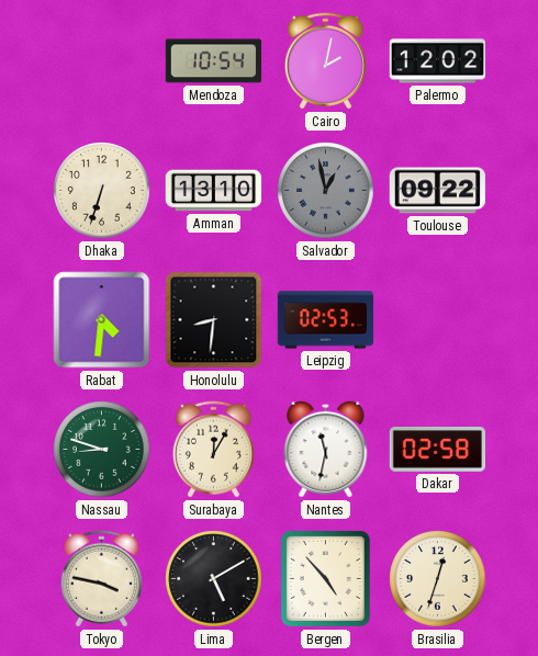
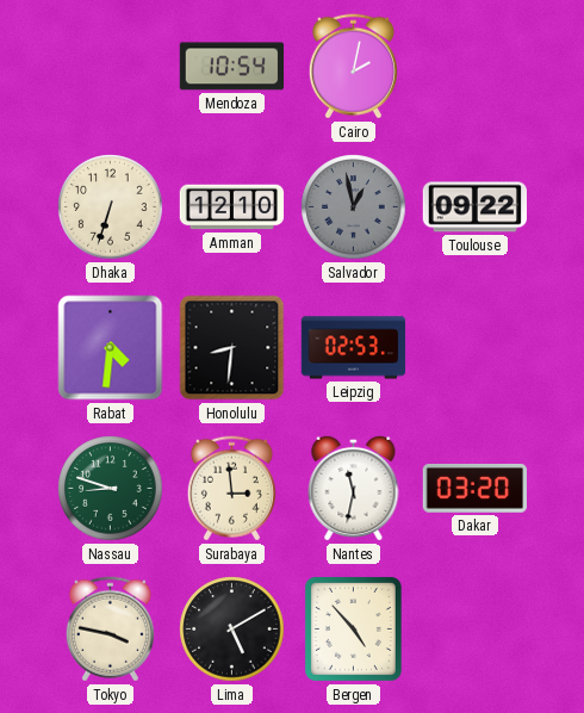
Palermo: 12:02 -> none (438, 61)
Amman: 13:10 -> 12:10 (232, 207)
Surabaya: 12:05 -> 2:59 (231, 489)
Dakar: 02:58 -> 03:20 (474, 488)
Brasilia: 12:33 -> none (438, 579)
